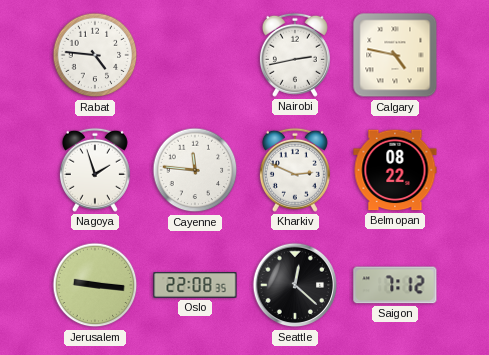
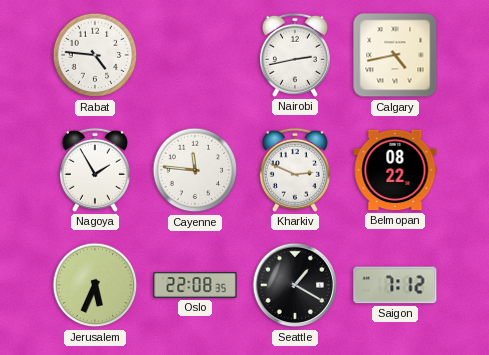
Calgary: 4:47 -> 4:43 (395, 55)
Nagoya: 1:57 -> 1:55 (95, 170)
Jerusalem: 9:16 -> 5:34 (95, 285)
Seattle: 12:22 -> 1:20 (295, 285)
